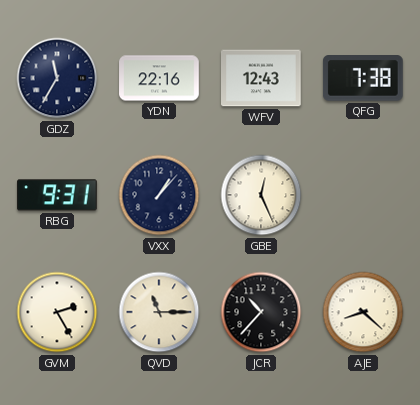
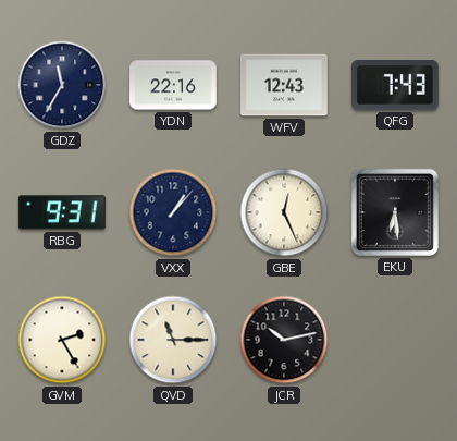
QFG: 7:38 -> 7:43 (395, 86)
EKU: none -> 6:29 (395, 212)
JCR: 10:37 -> 10:13 (284, 340)
AJE: 8:22 -> none (363, 312)
